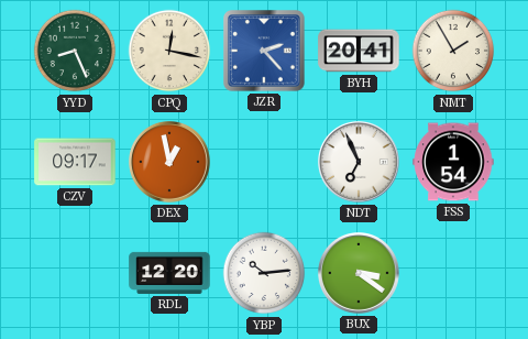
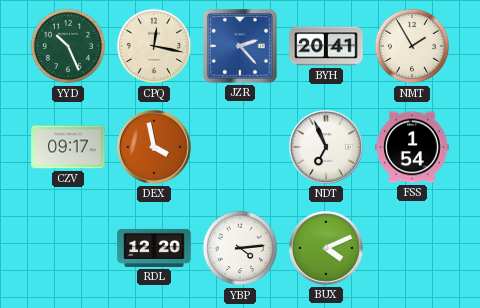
YYD: 8:26 -> 10:26 (68, 46)
DEX: 12:58 -> 3:58 (155, 148)
YBP: 10:14 -> 4:14 (240, 248)
BUX: 3:21 -> 4:11 (327, 249)
